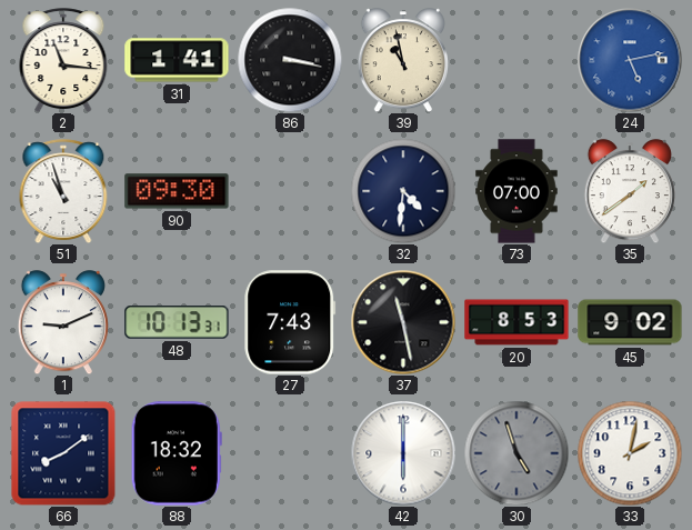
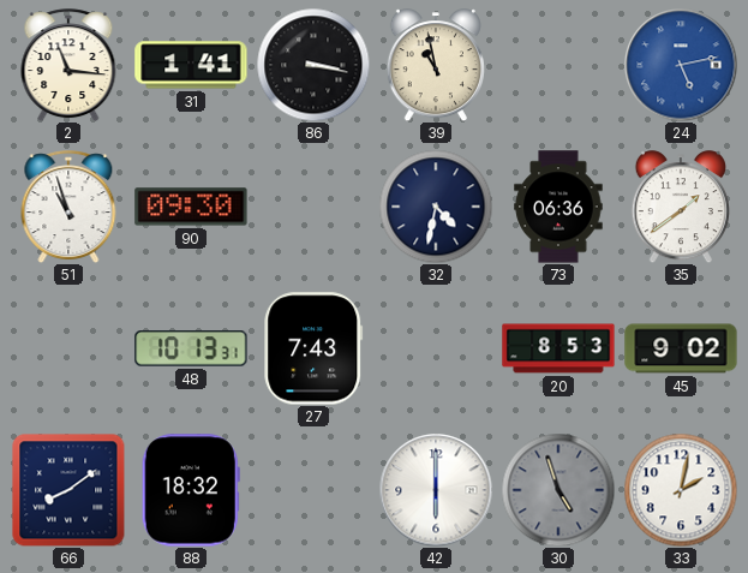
32: 4:31 -> 4:32 (436, 207)
73: 07:00 -> 06:36 (558, 207)
1: 9:11 -> none (63, 322)
37: 11:28 -> none (403, 322)
